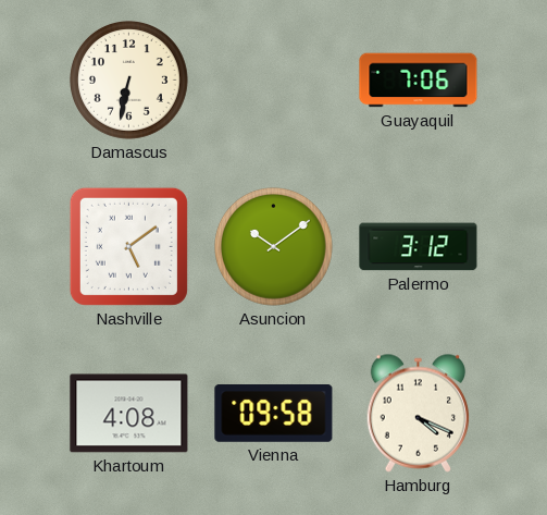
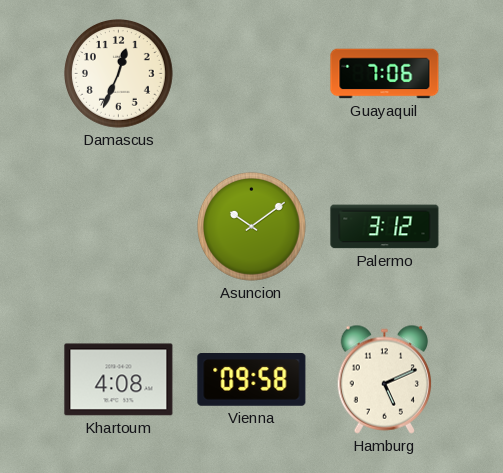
Damascus: 6:32 -> 12:34 (119, 74)
Nashville: 5:09 -> none (128, 246)
Hamburg: 4:19 -> 5:11 (385, 379)
